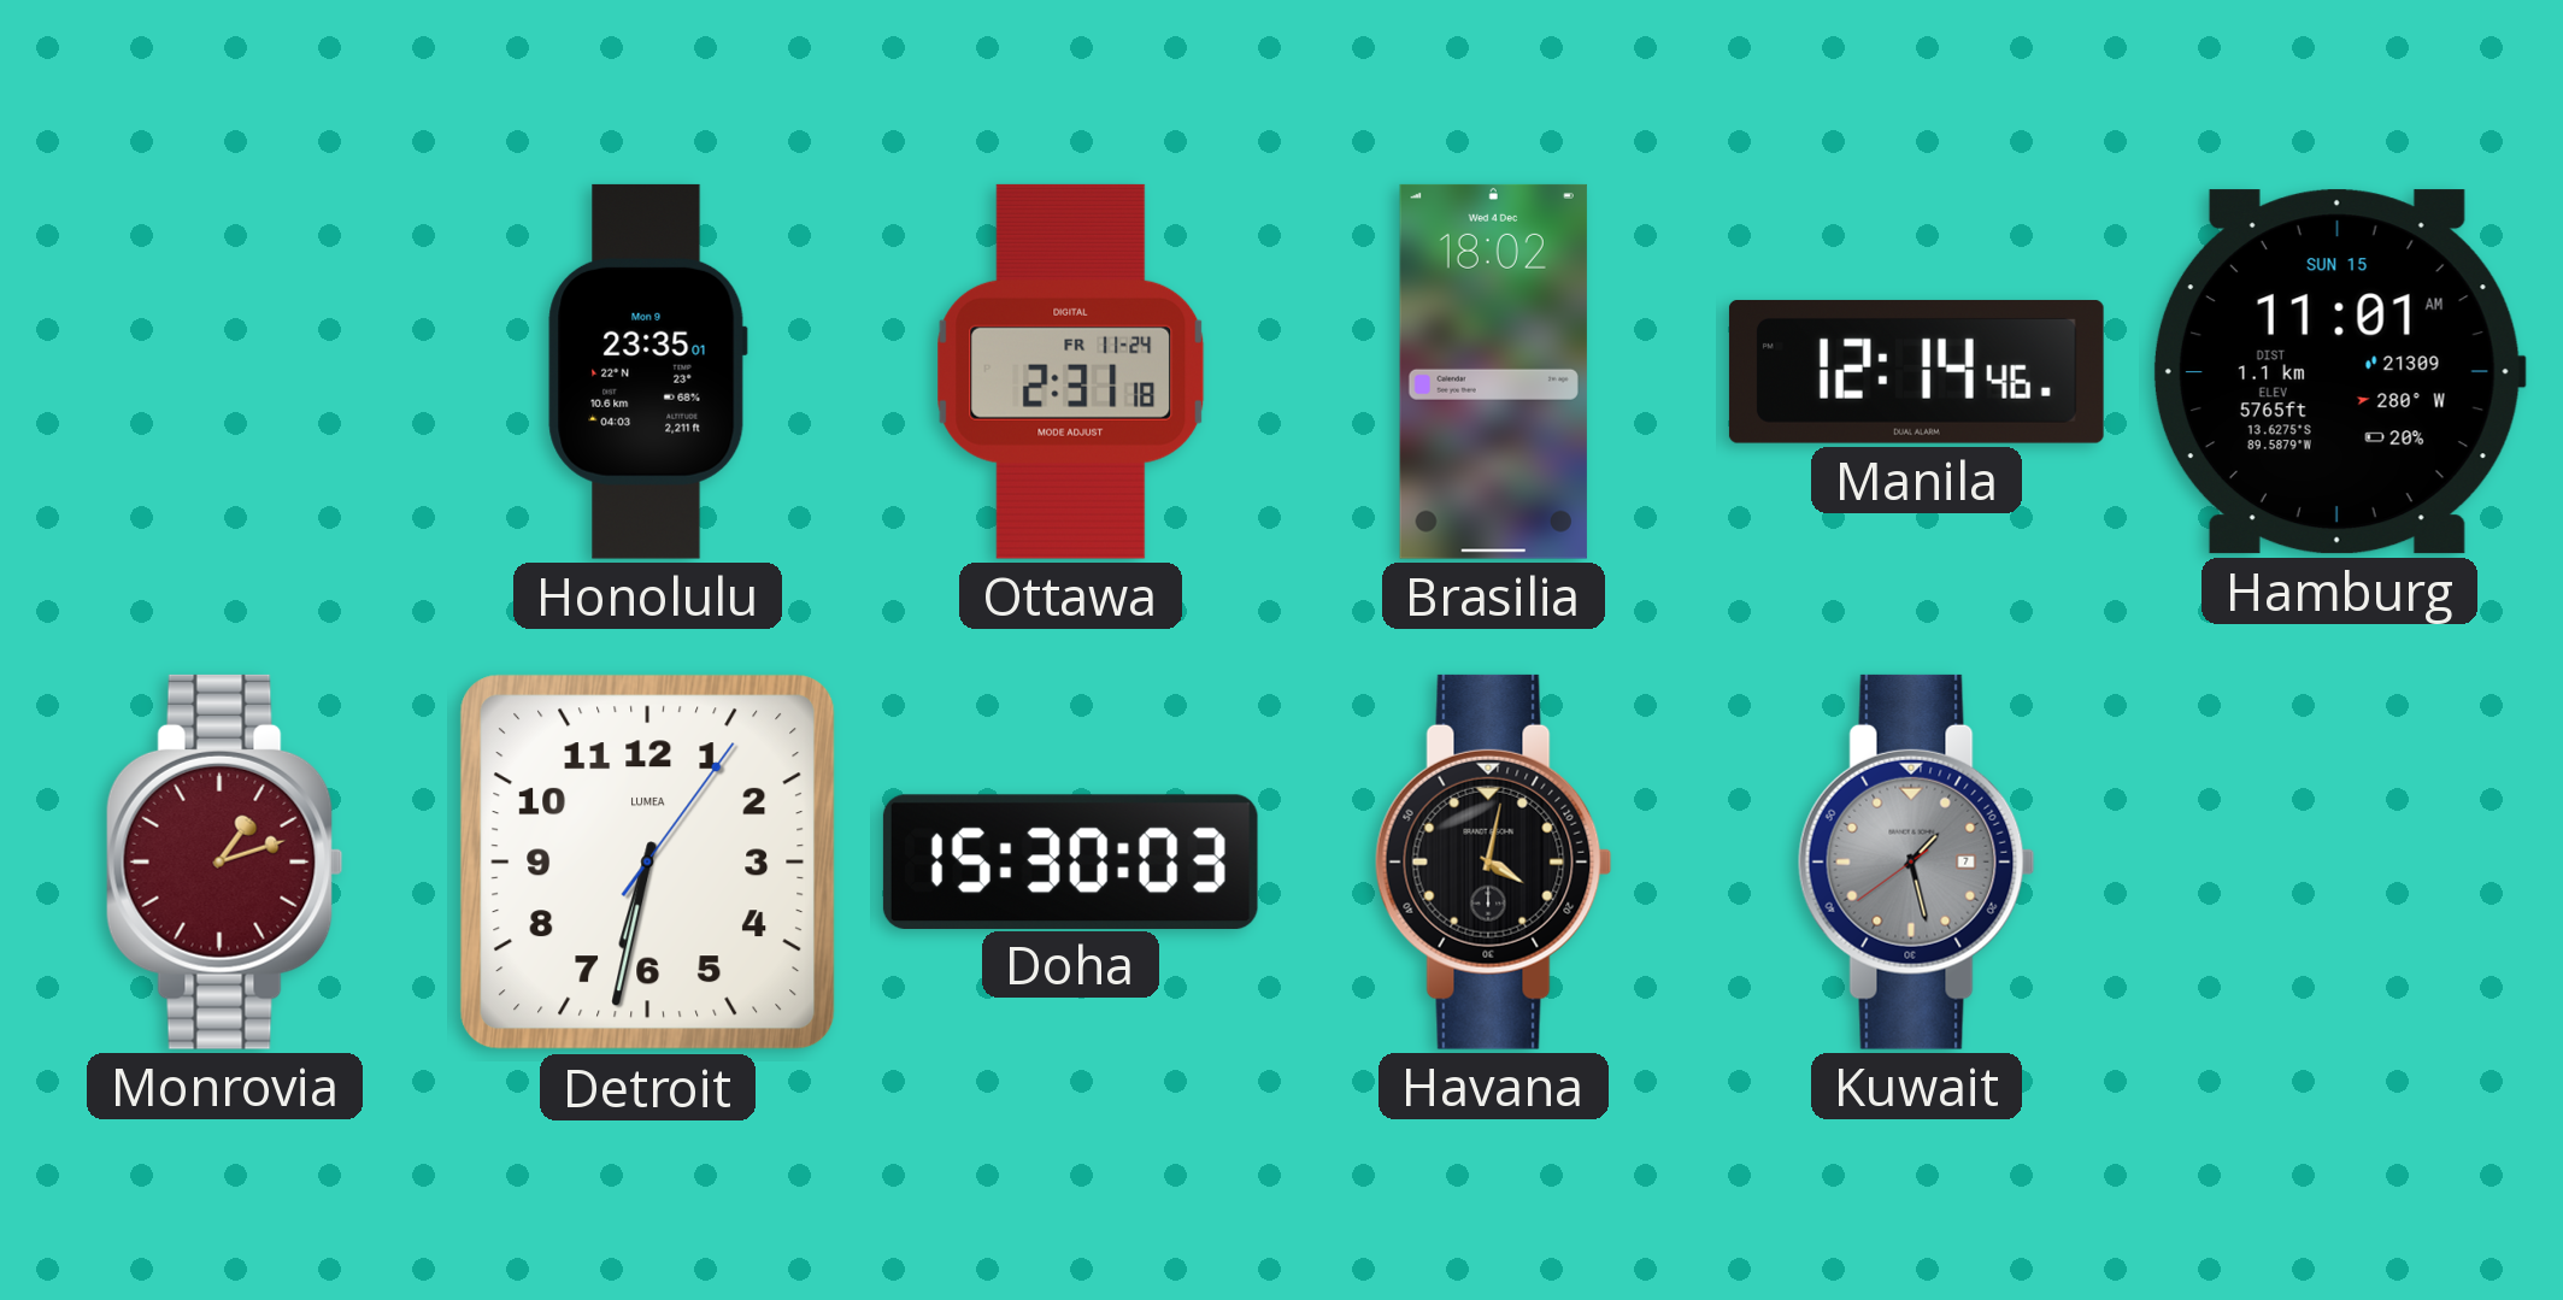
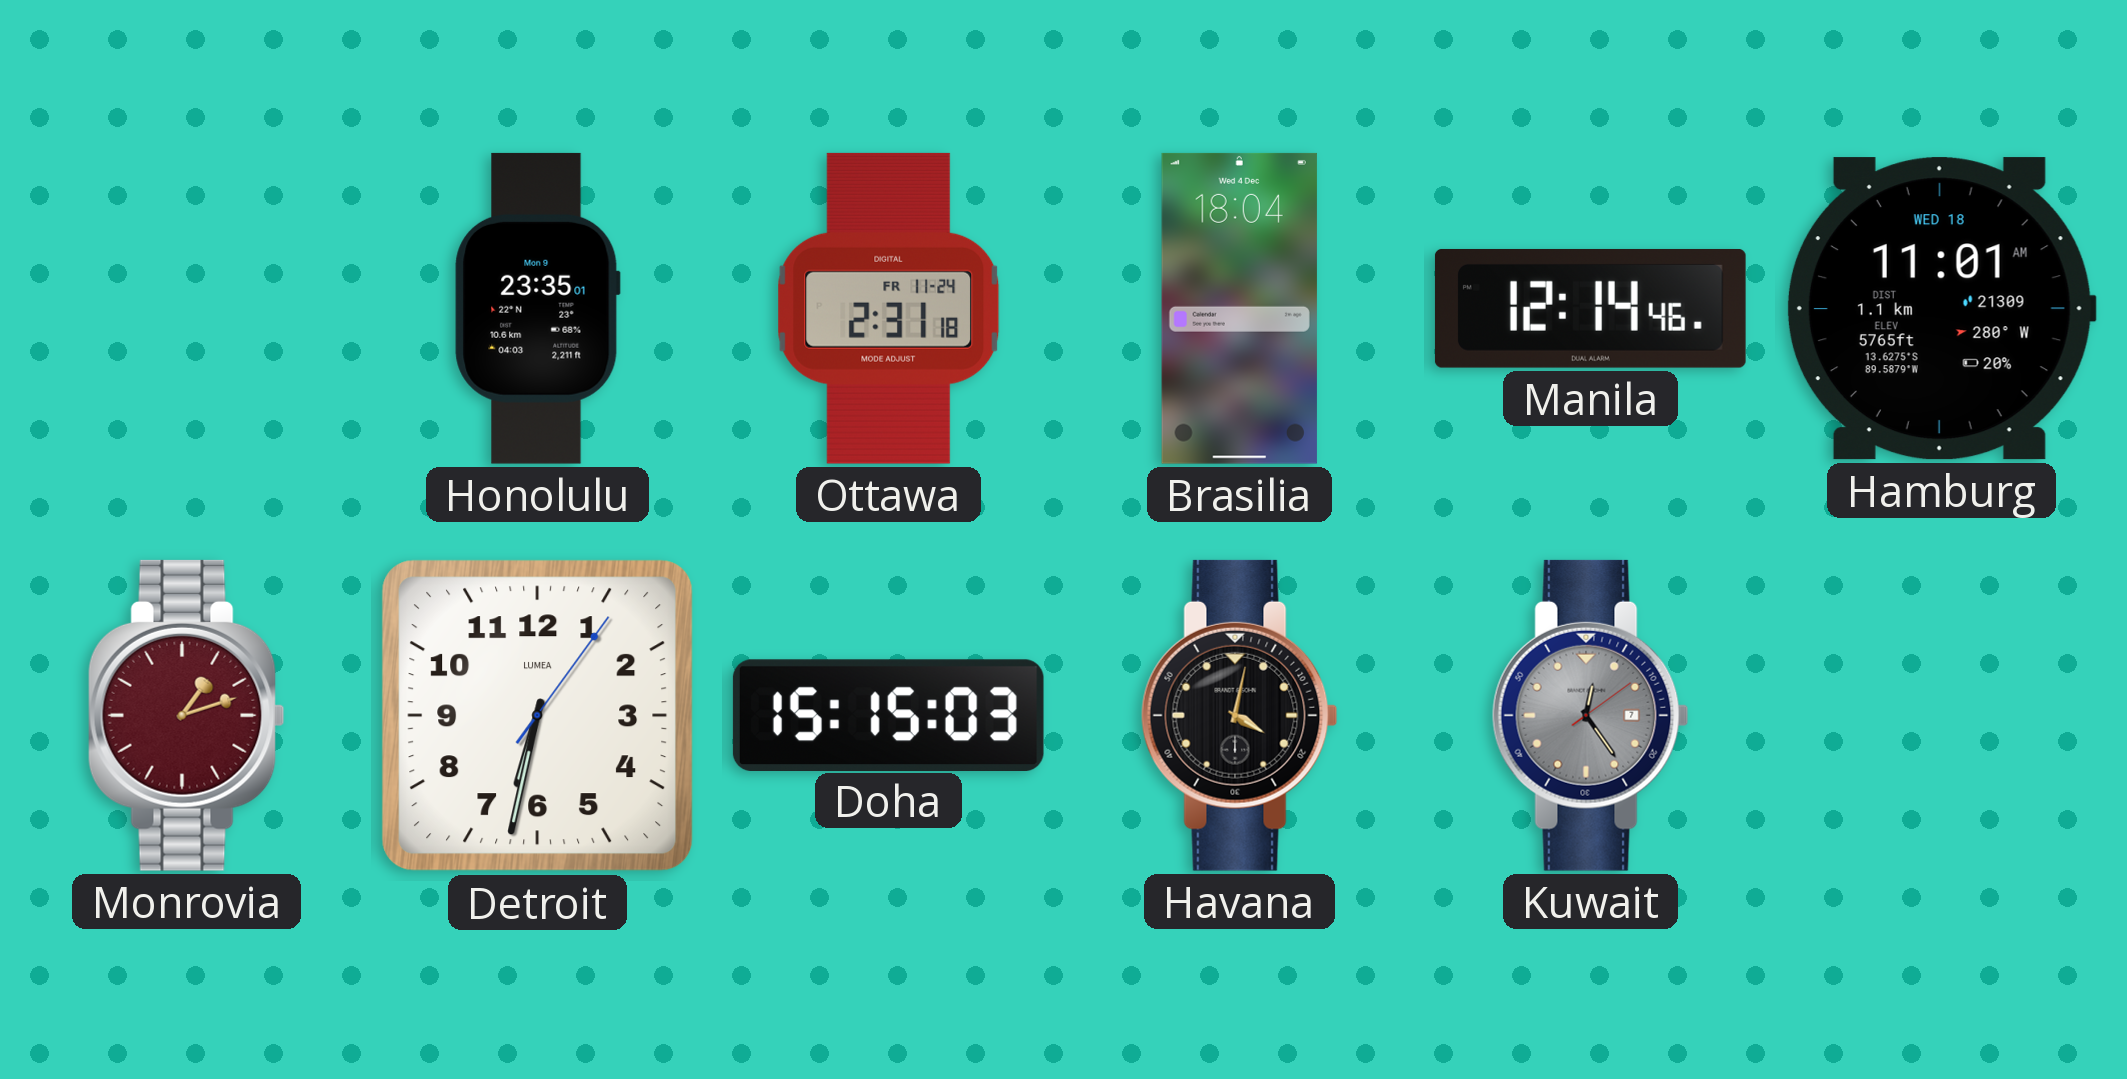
Brasilia: 18:02 -> 18:04 (1239, 308)
Hamburg date: SUN 15 -> WED 18 (1941, 309)
Doha: 15:30 -> 15:15 (888, 715)
Kuwait: 1:27 -> 12:24 (1590, 715)
